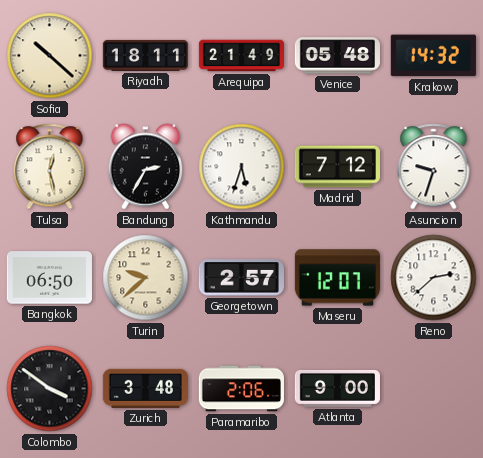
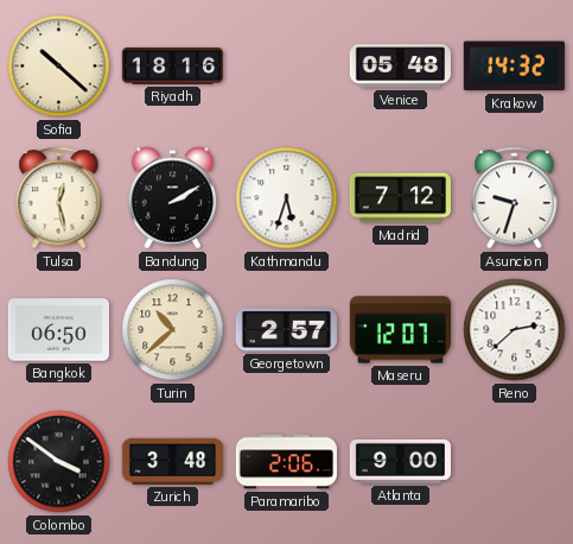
Riyadh: 18:11 -> 18:16 (172, 65)
Arequipa: 21:49 -> none (241, 56)
Bandung: 2:35 -> 2:10 (173, 198)
Turin: 9:38 -> 10:38 (173, 330)
